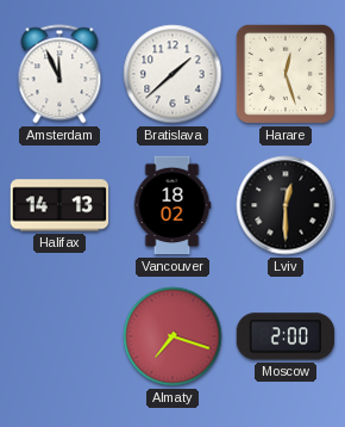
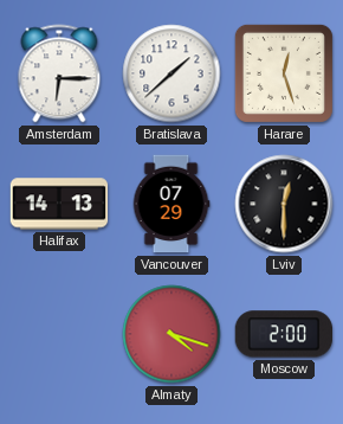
Amsterdam: 11:56 -> 6:15 (59, 73)
Vancouver: 18:02 -> 07:29 (171, 204)
Almaty: 7:18 -> 4:18 (171, 334)
